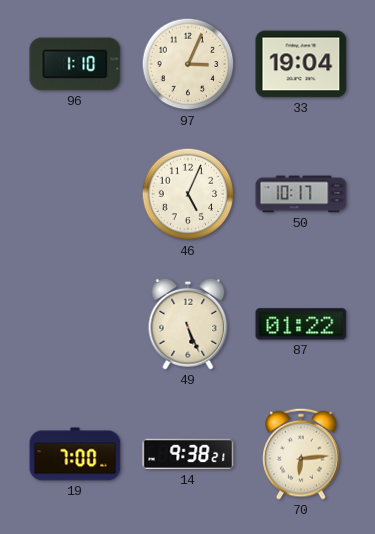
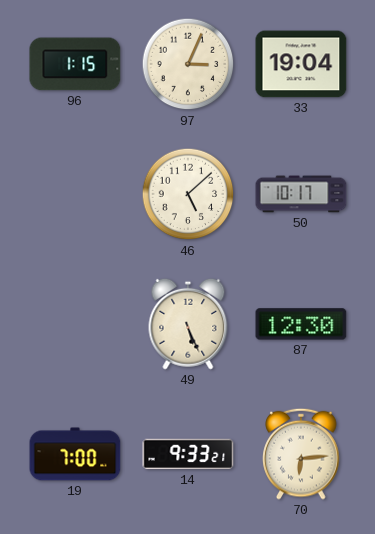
96: 1:10 -> 1:15 (75, 64)
46: 5:04 -> 5:08 (188, 194)
87: 01:22 -> 12:30 (301, 324)
14: 9:38 -> 9:33 (188, 454)
